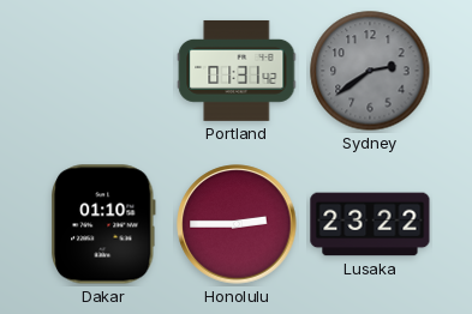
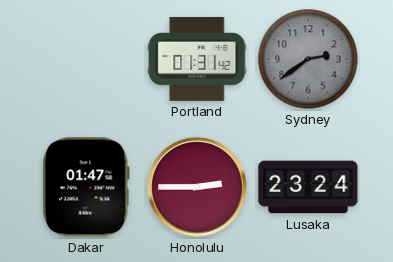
Dakar: 01:10 -> 01:47 (86, 187)
Lusaka: 23:22 -> 23:24 (308, 187)
